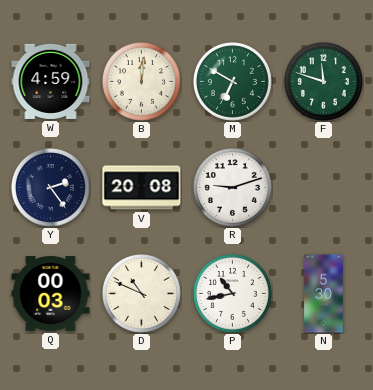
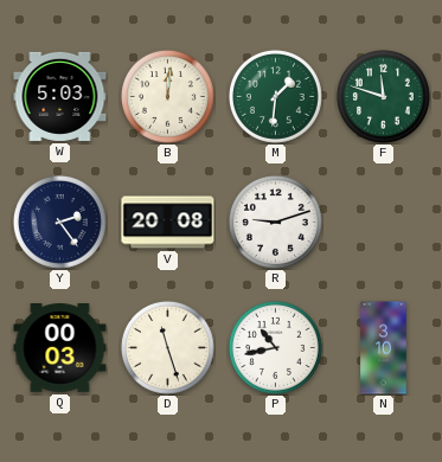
W: 4:59 -> 5:03 (60, 96)
M: 6:50 -> 1:31 (276, 97)
D: 10:49 -> 11:27 (168, 348)
N: 5:30 -> 3:10 (384, 348)
